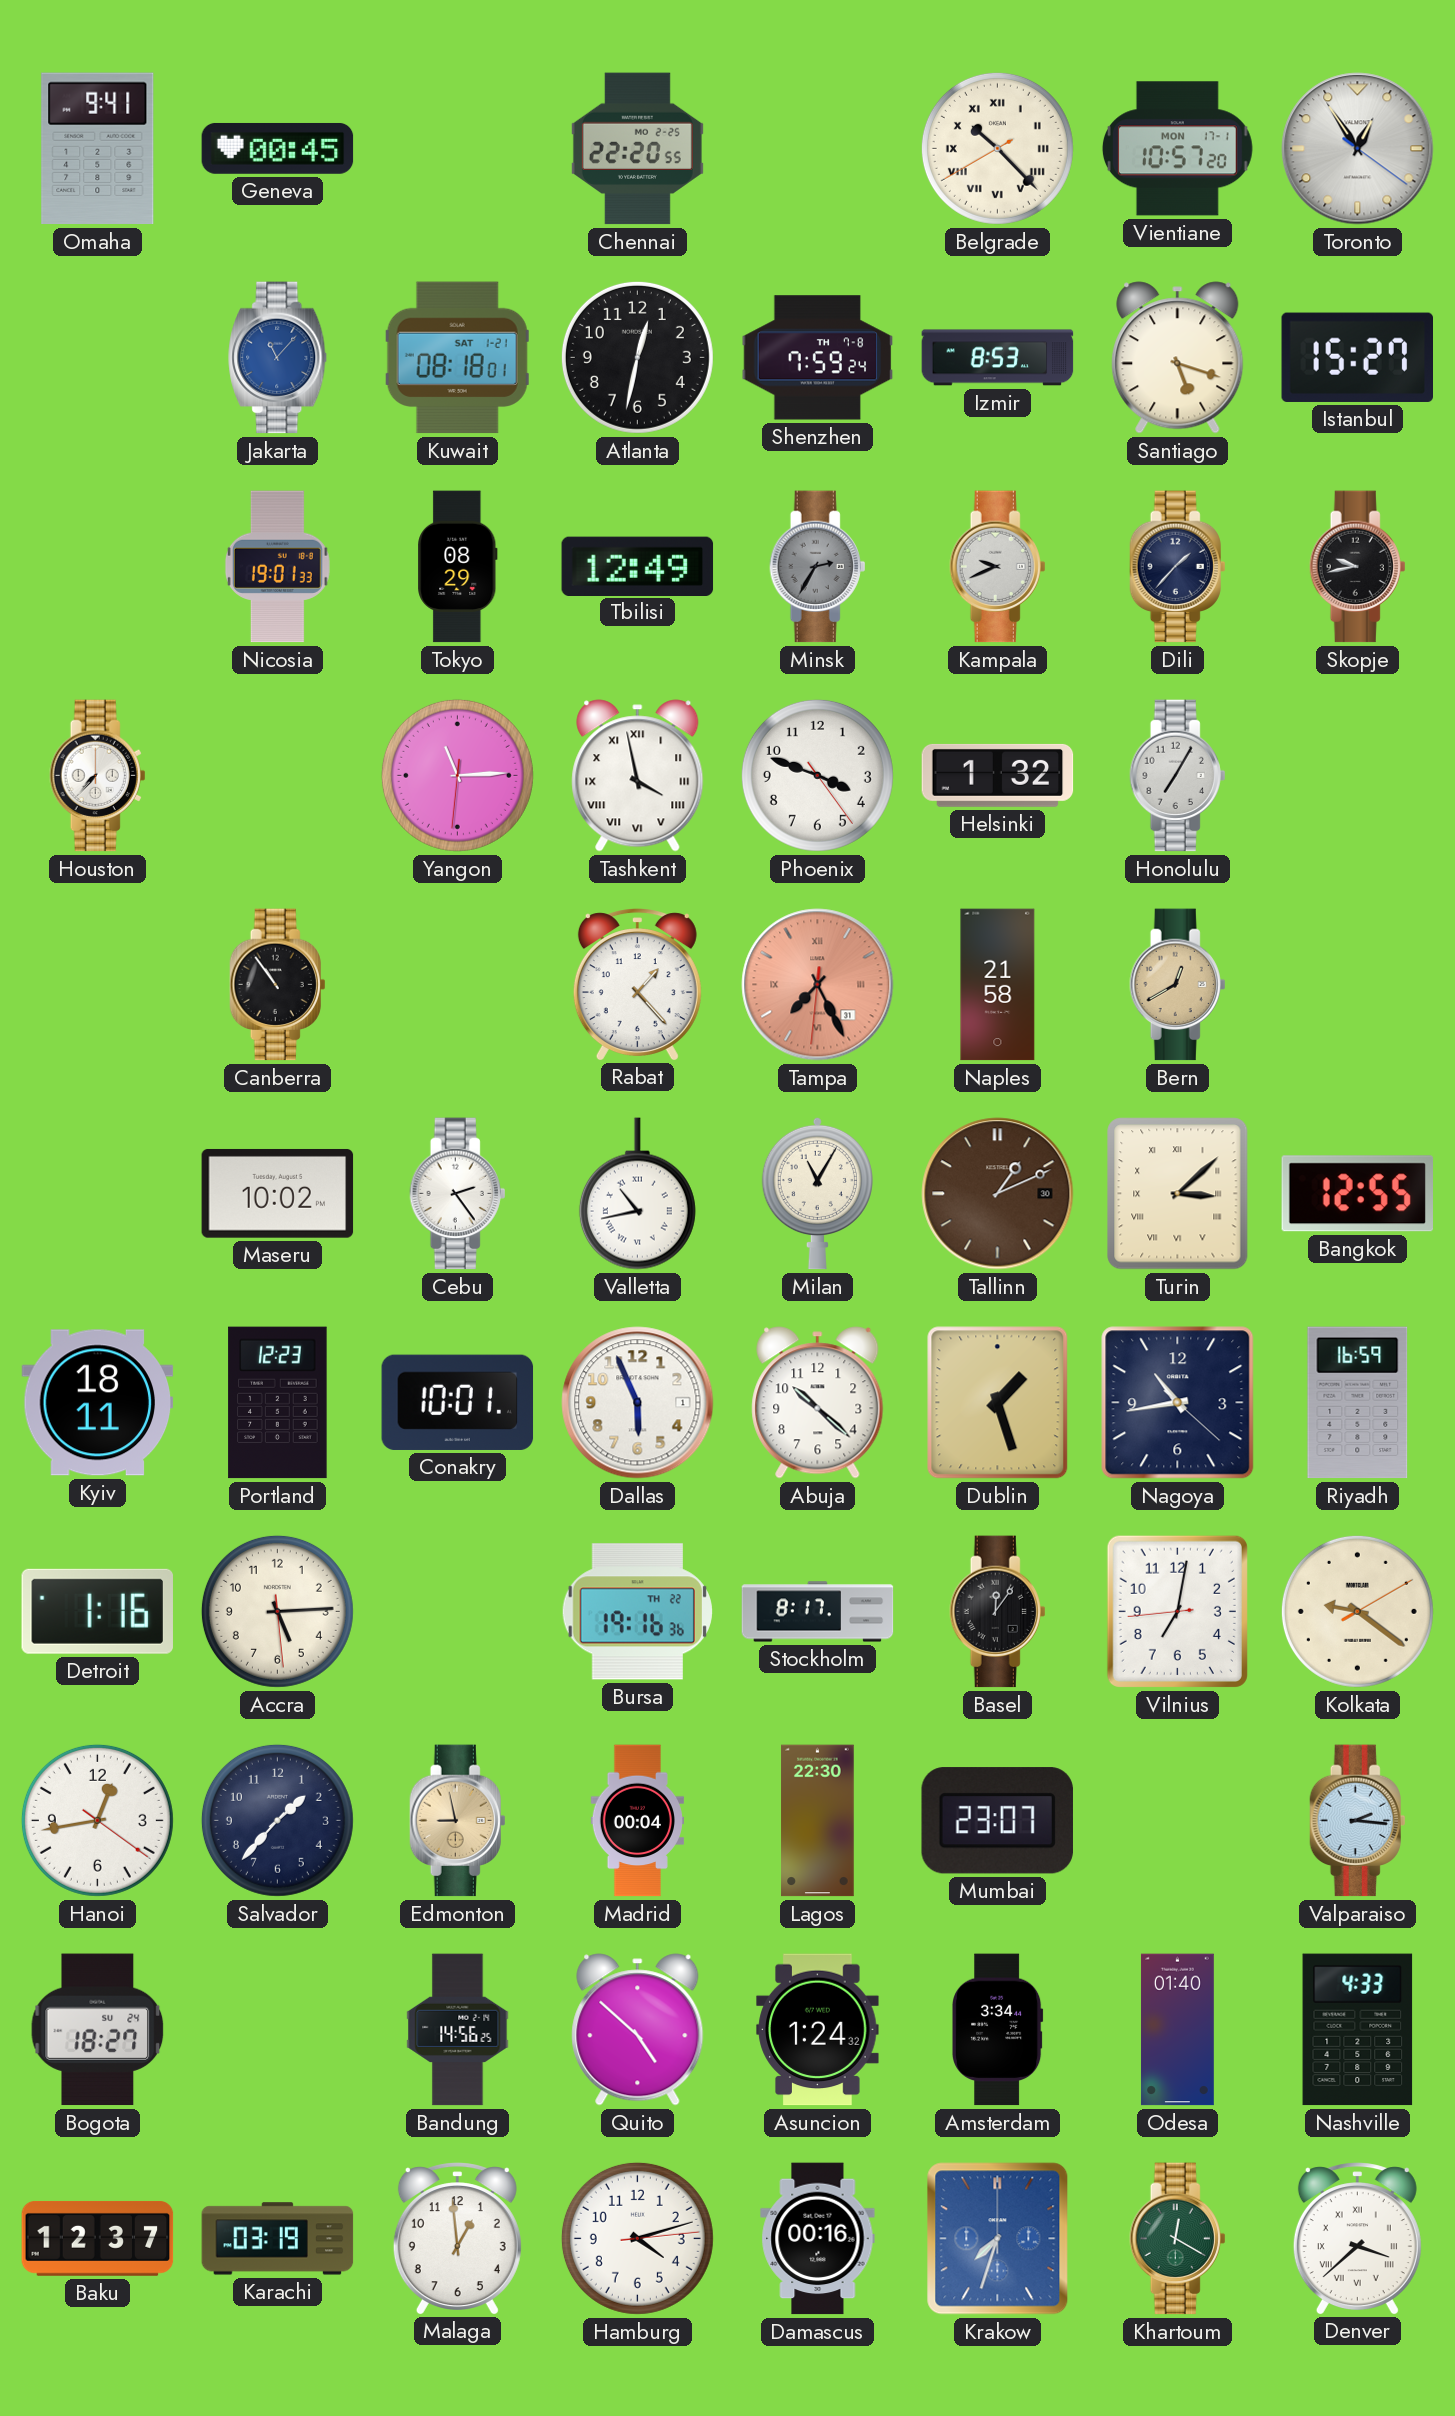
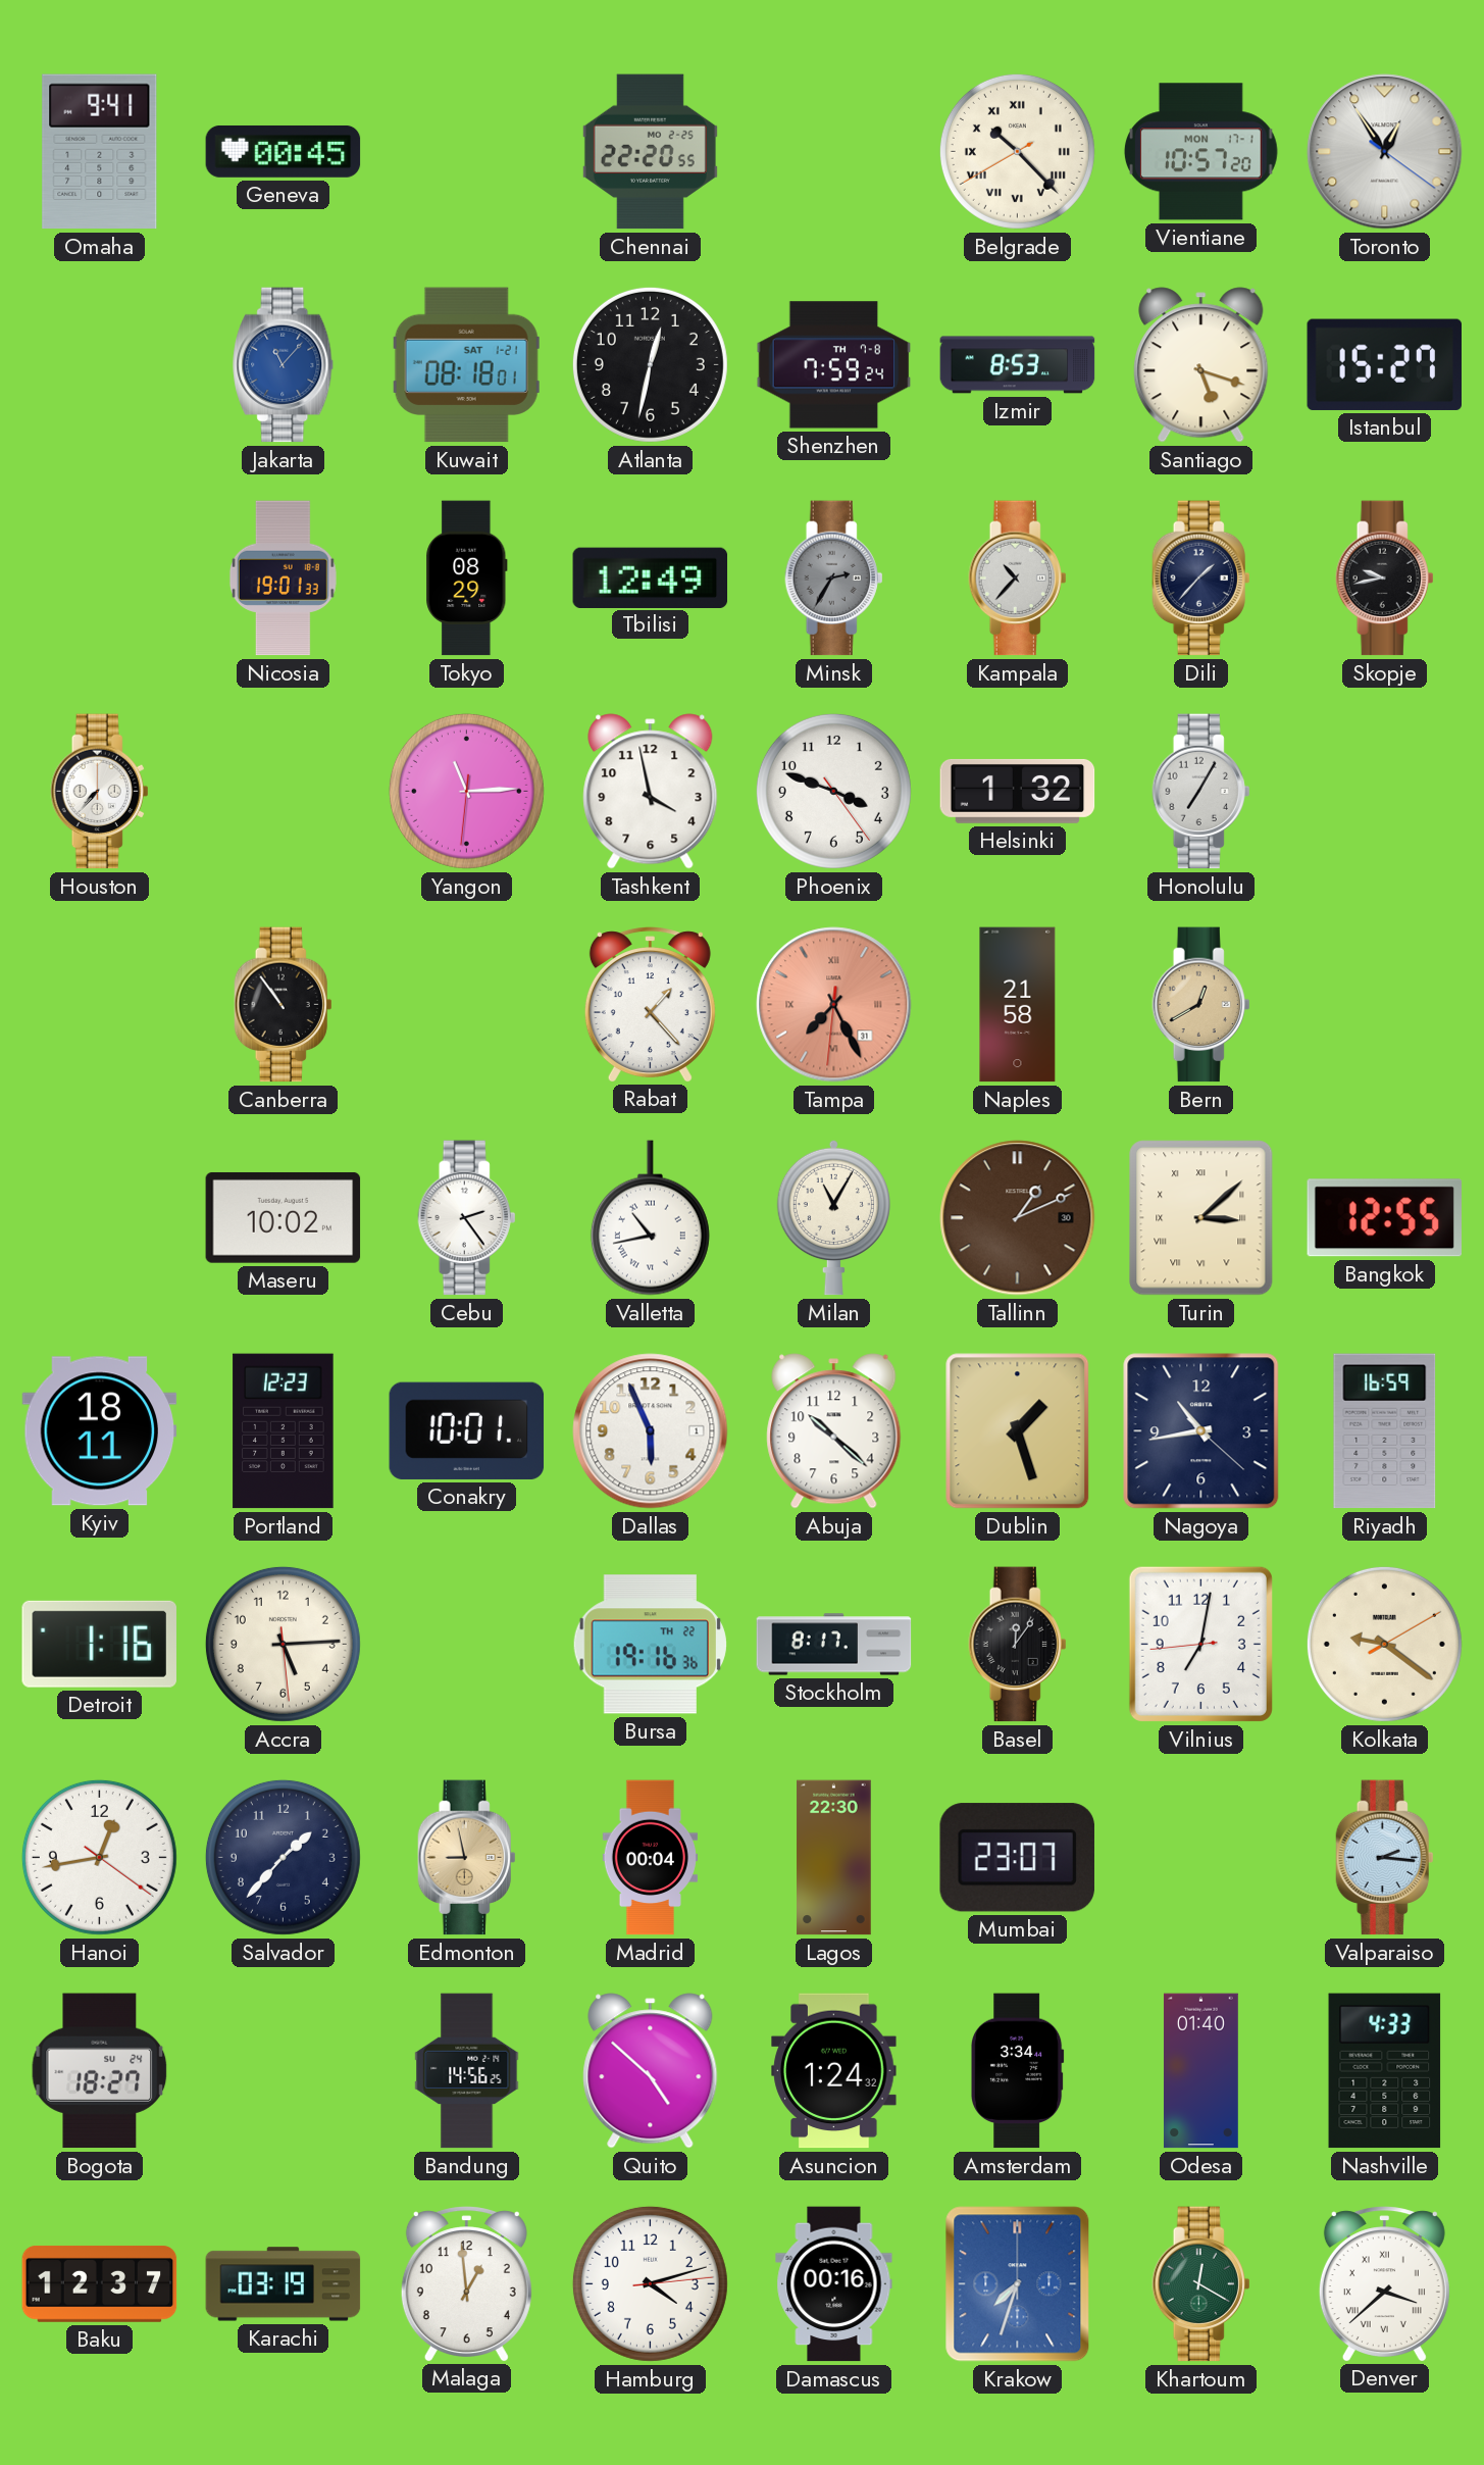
Kampala: 9:41 -> 10:37 (1018, 578)
Tashkent numerals: Roman -> Arabic (651, 792)
